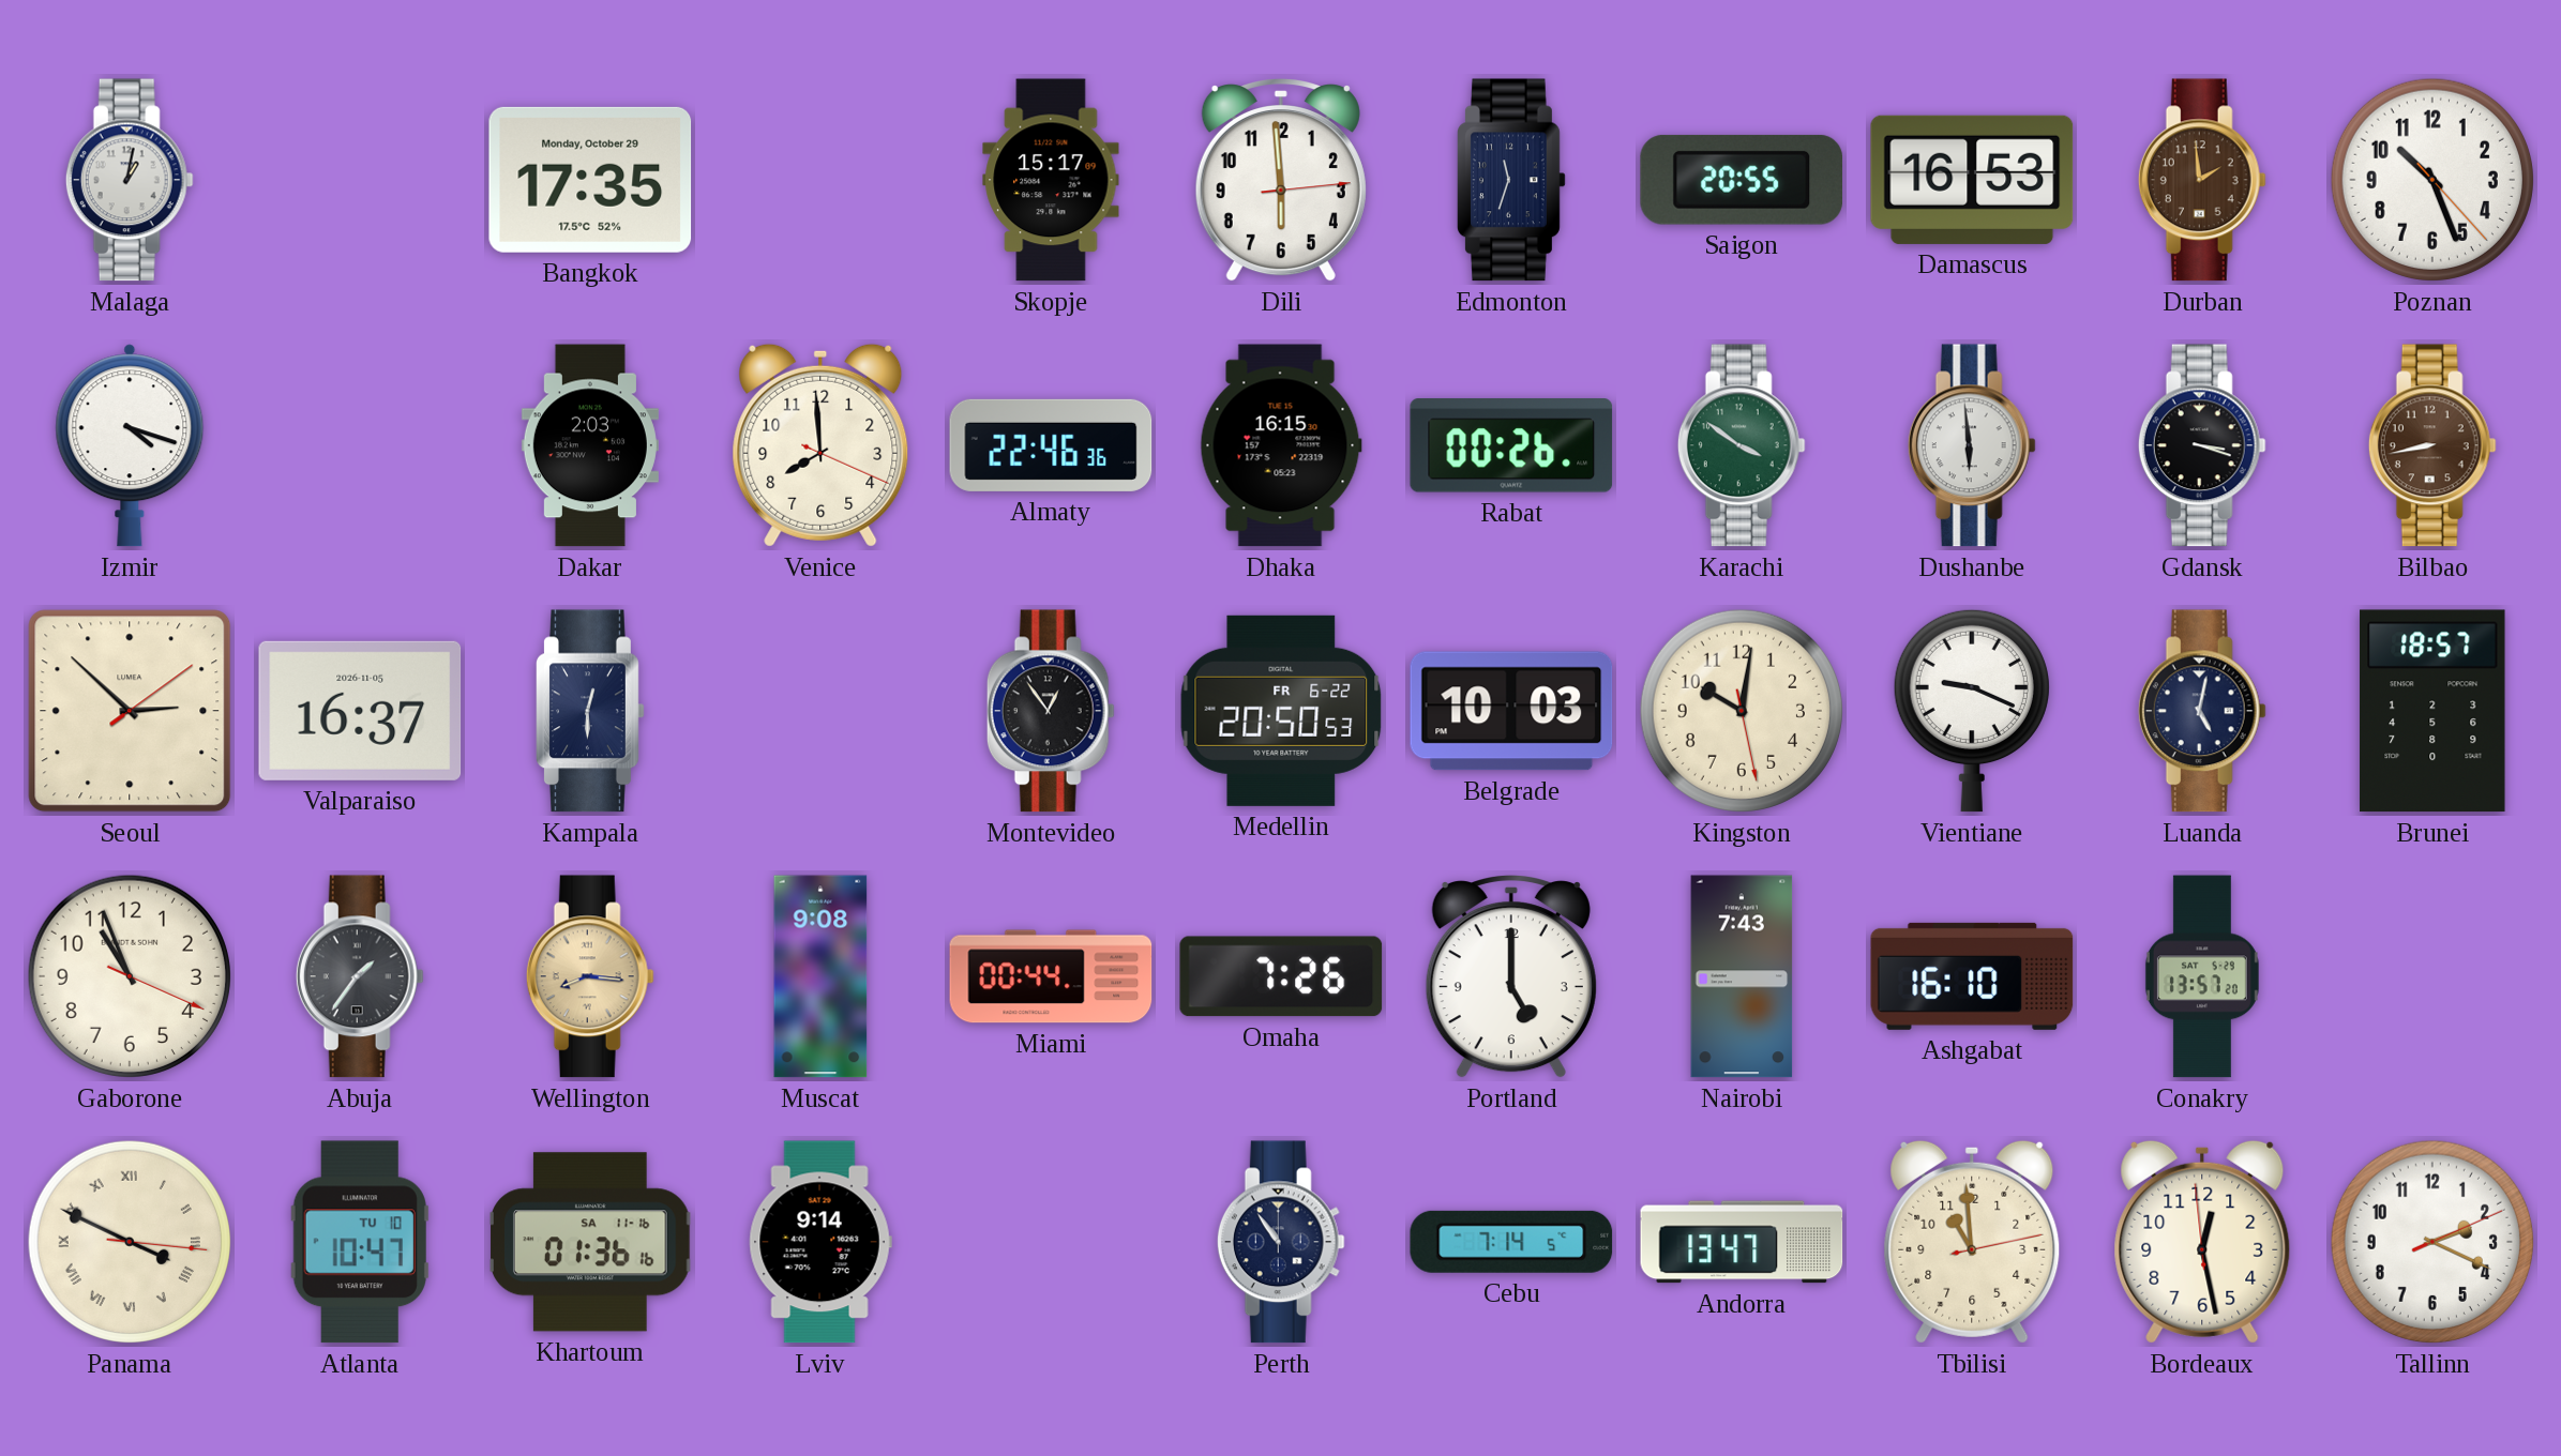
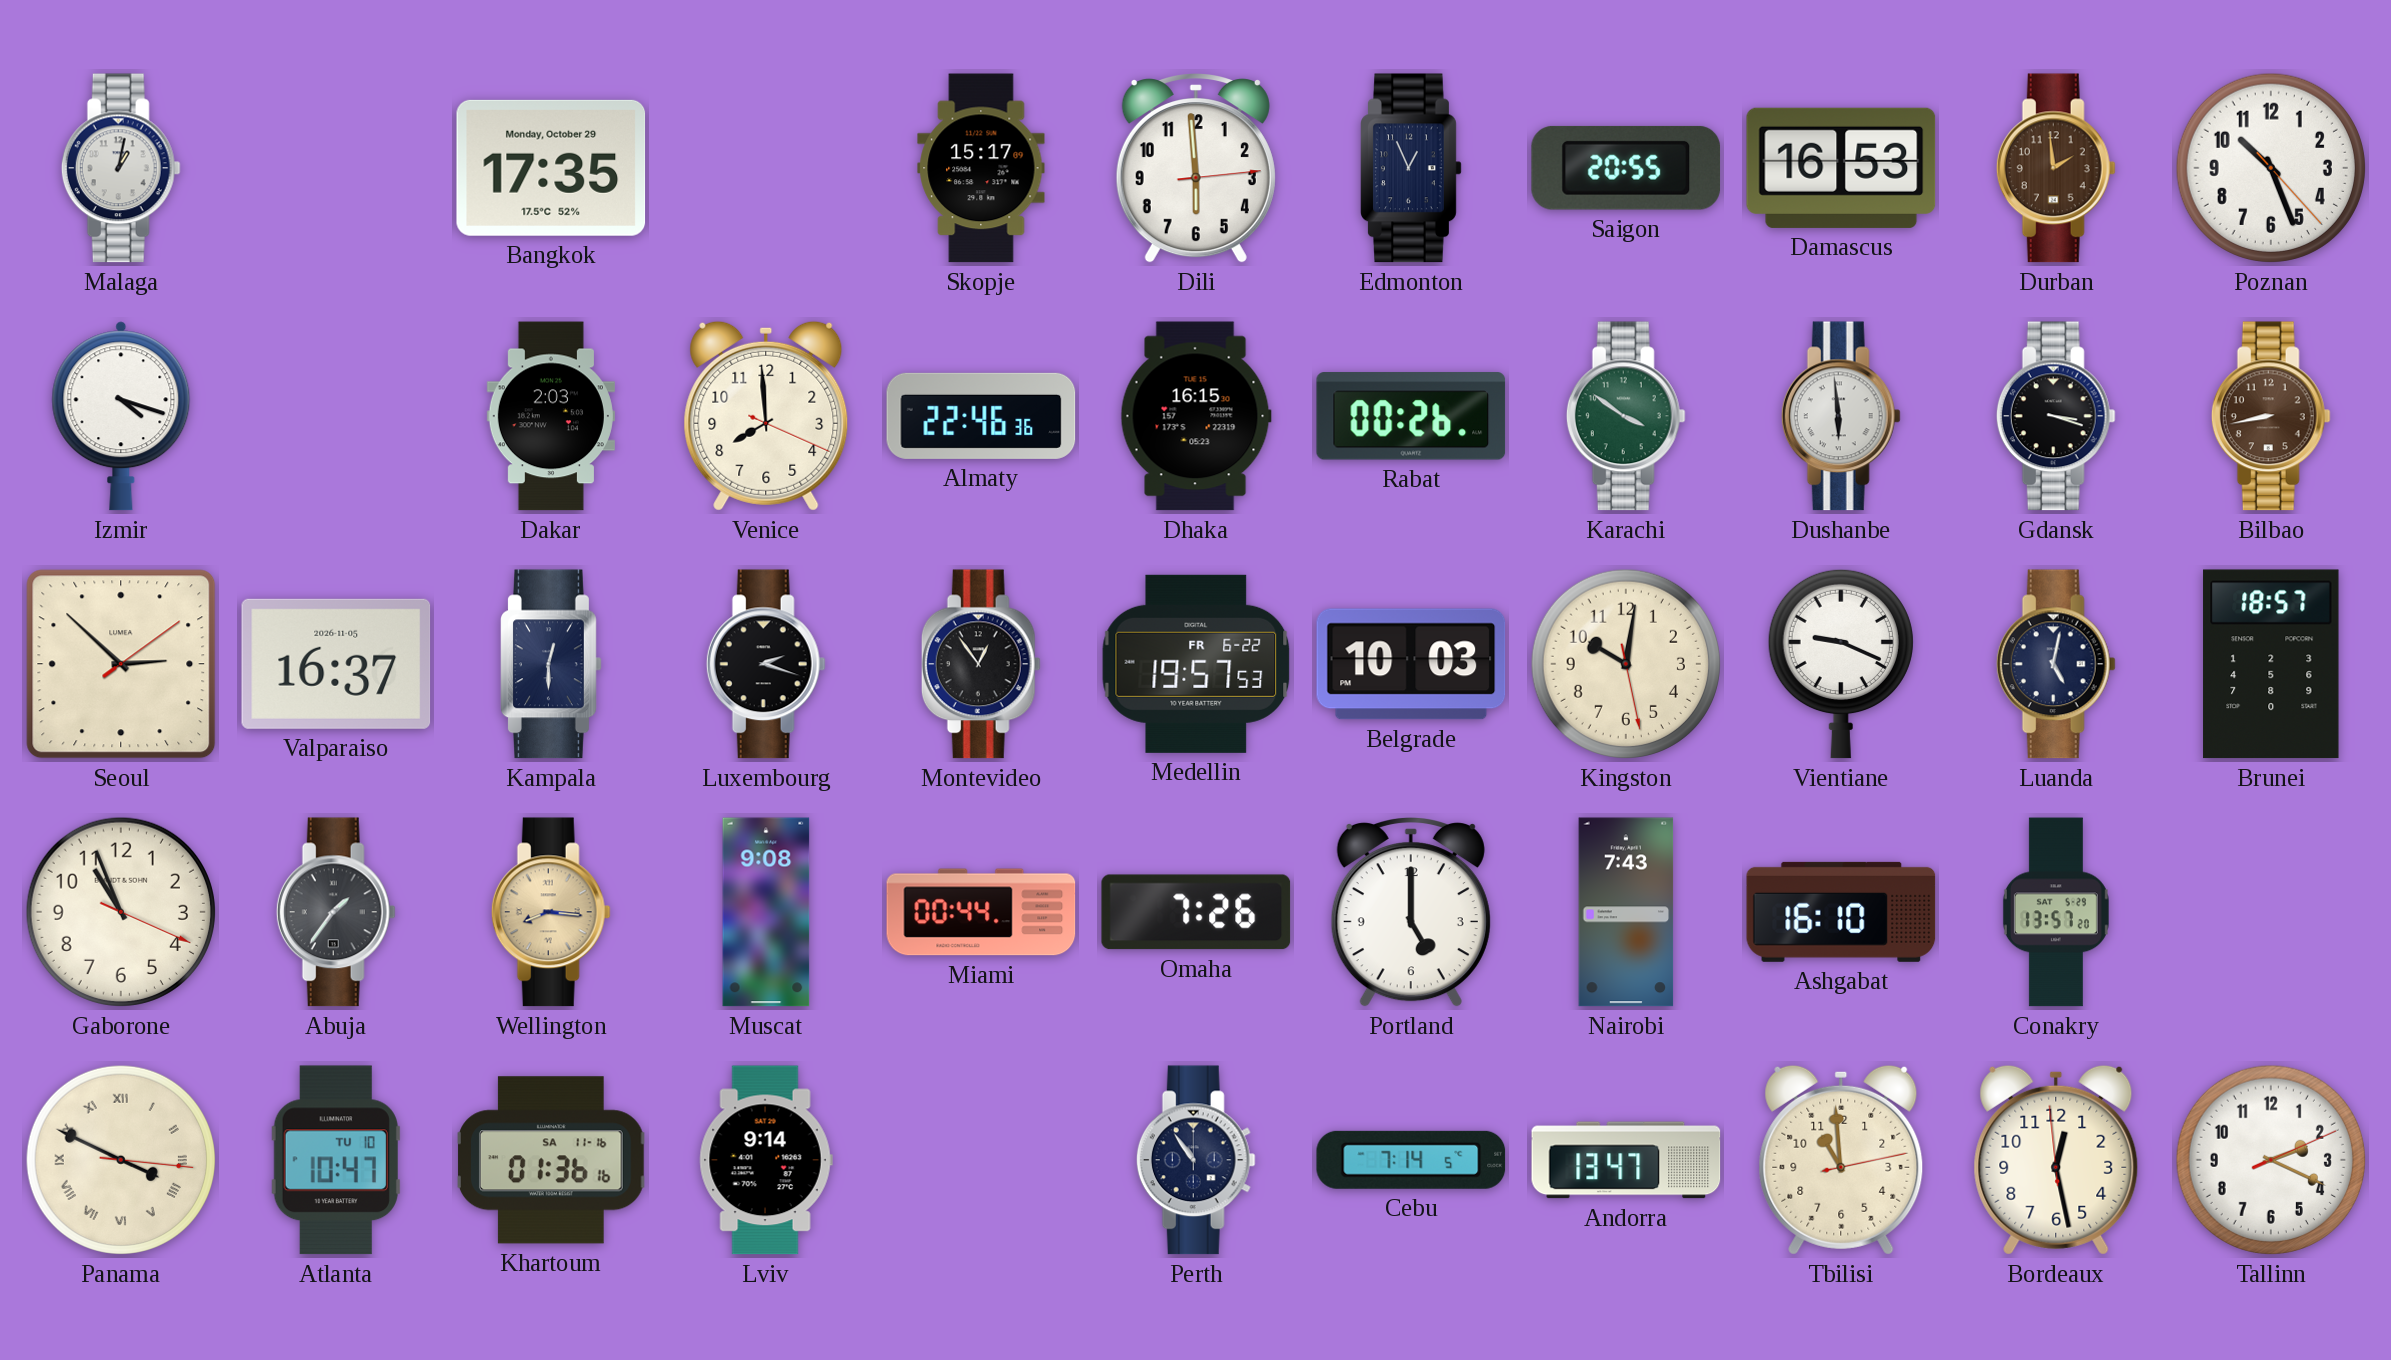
Edmonton: 11:33 -> 12:56 (1411, 168)
Luxembourg: none -> 2:18 (766, 664)
Medellin: 20:50 -> 19:57 (1196, 664)
